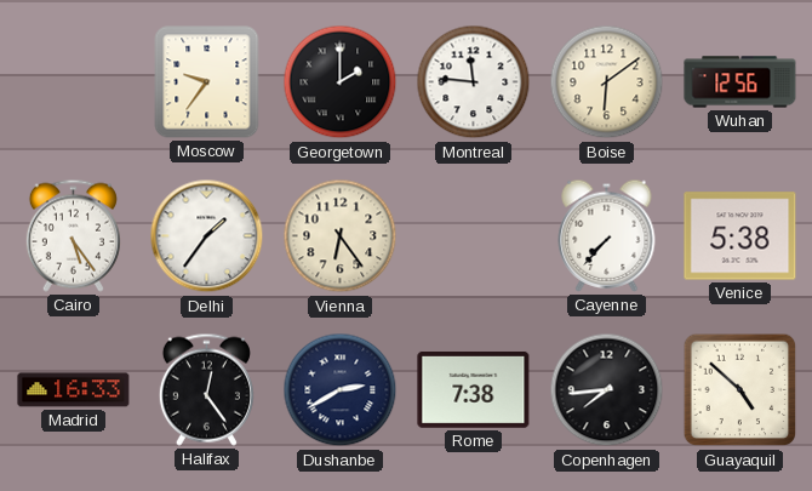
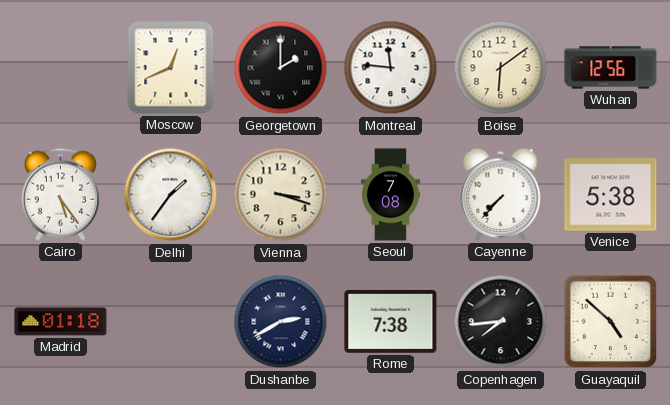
Moscow: 9:36 -> 12:41 (171, 68)
Vienna: 6:24 -> 3:18 (281, 195)
Seoul: none -> 7:08 (390, 195)
Madrid: 16:33 -> 01:18 (61, 322)
Halifax: 12:24 -> none (206, 389)
